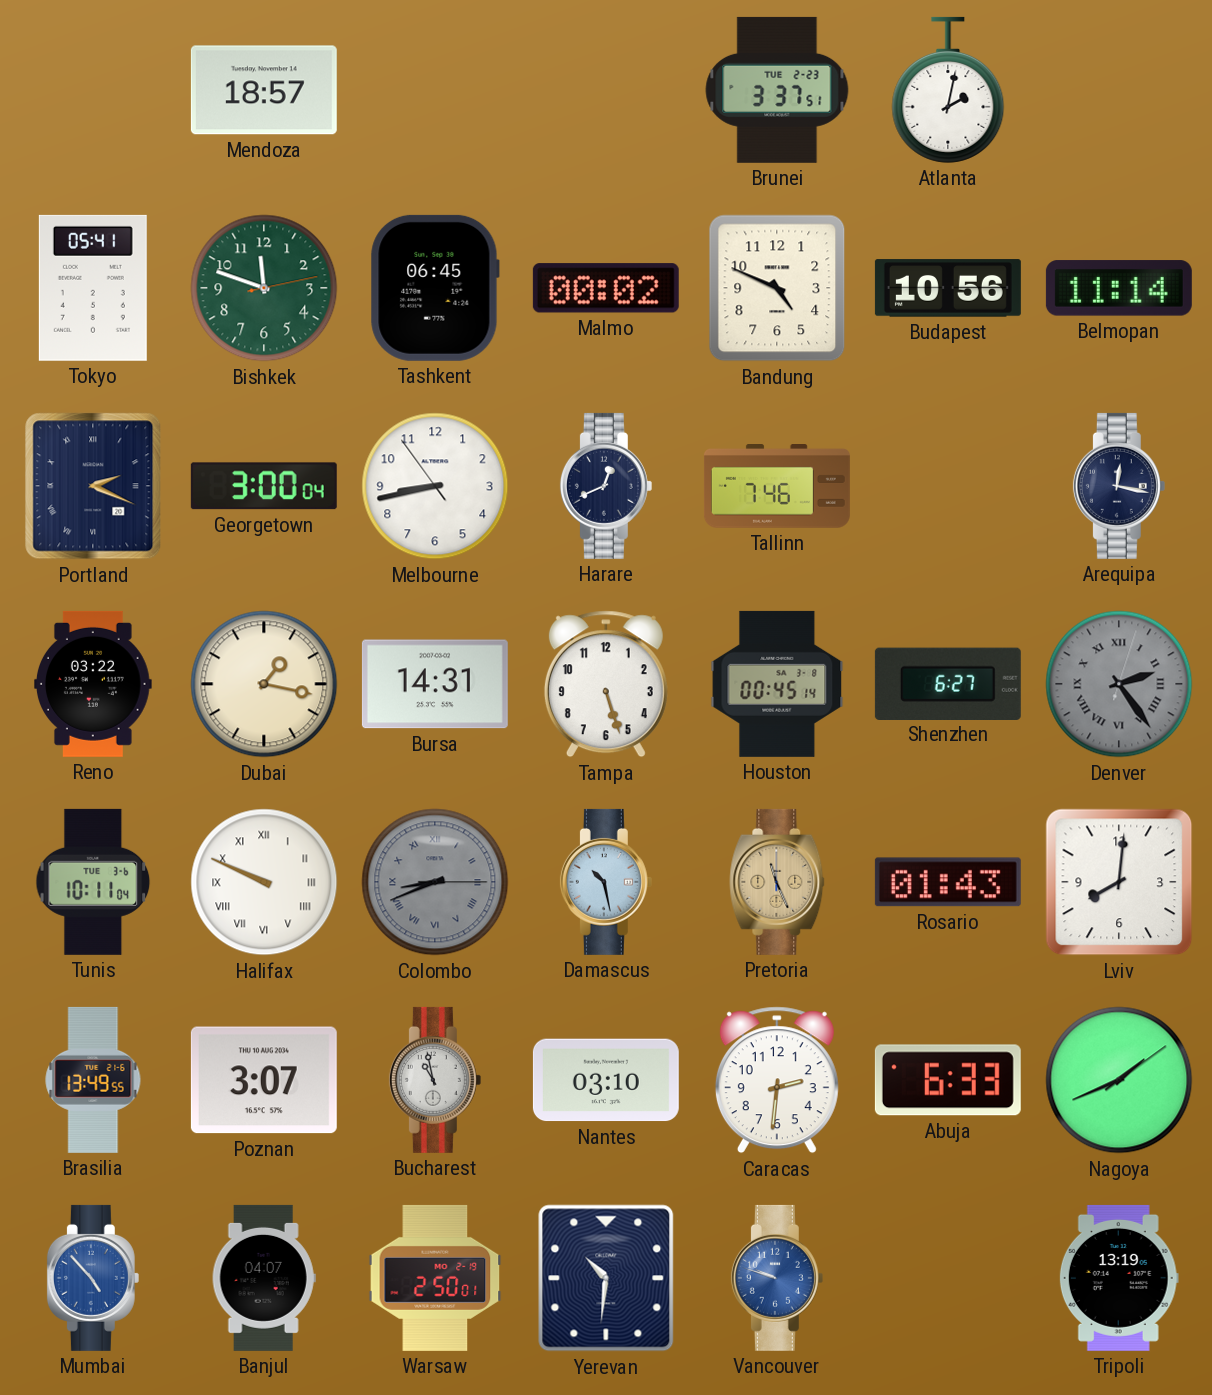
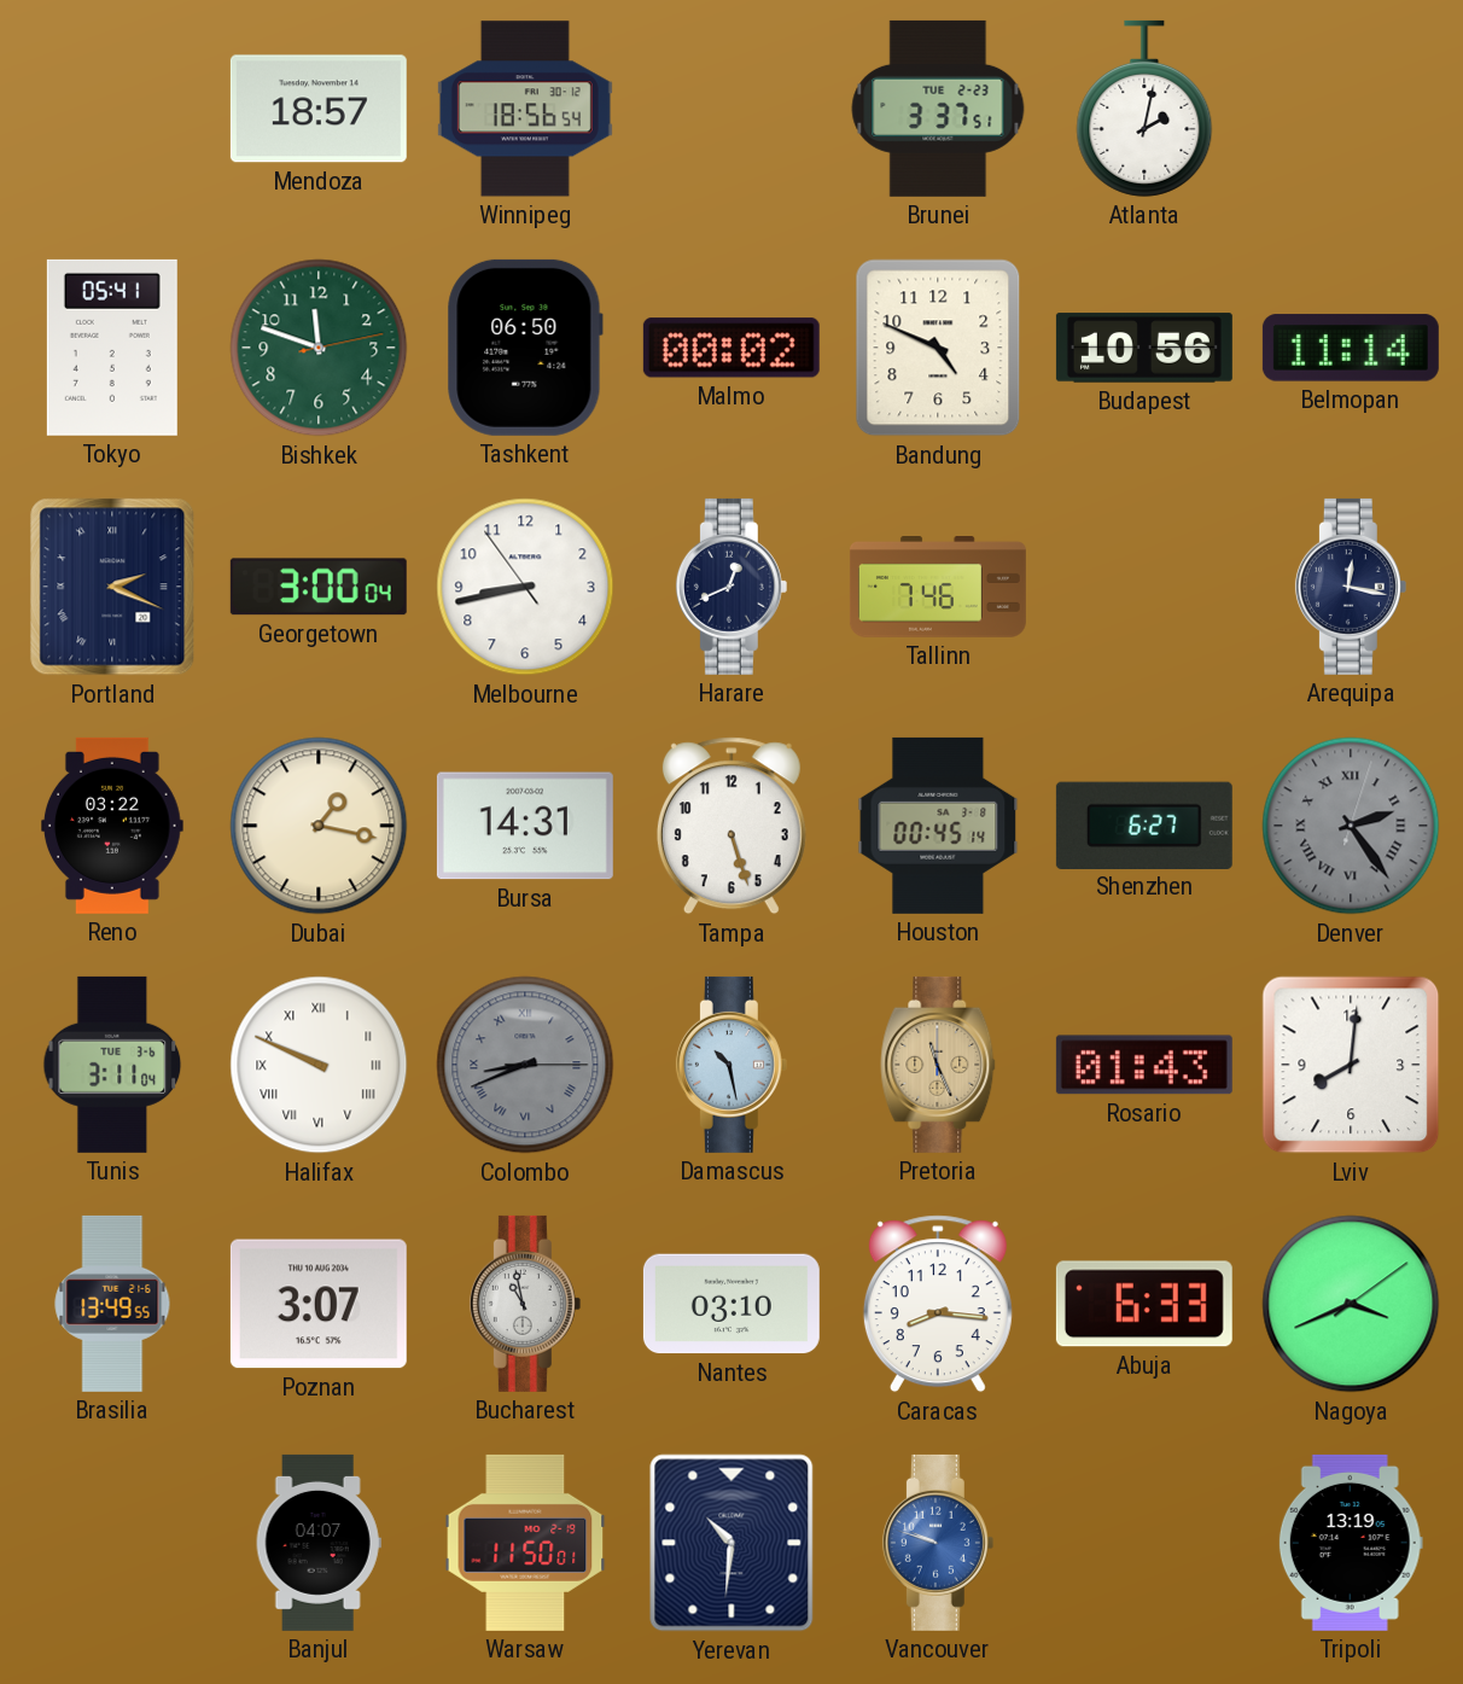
Winnipeg: none -> 18:56 (525, 109)
Tashkent: 06:45 -> 06:50 (525, 348)
Tunis: 10:11 -> 3:11 (112, 1065)
Caracas: 2:31 -> 8:16 (938, 1304)
Nagoya: 1:41 -> 3:41 (1351, 1304)
Mumbai: 4:53 -> none (93, 1278)
Warsaw: 2:50 -> 11:50 (525, 1543)
